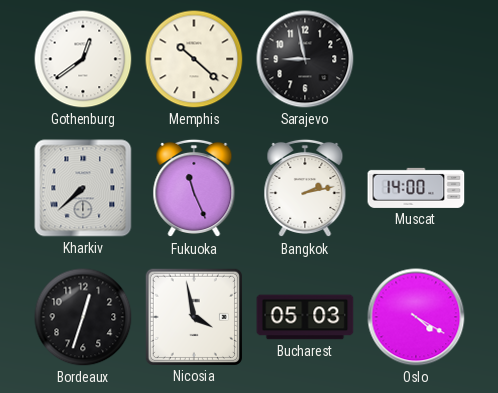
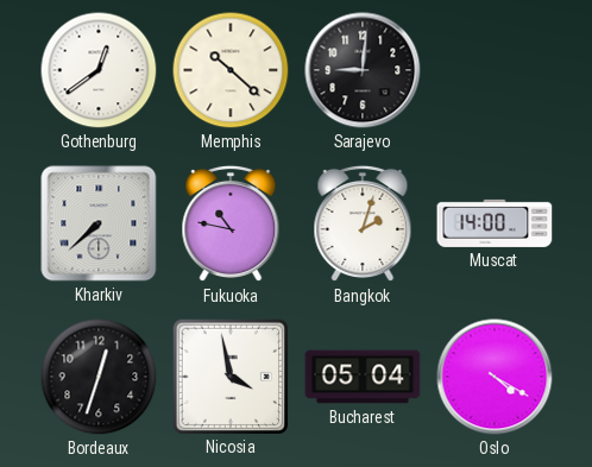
Sarajevo: 8:58 -> 9:01 (363, 70)
Fukuoka: 11:26 -> 10:47 (231, 223)
Bangkok: 2:13 -> 2:03 (363, 223)
Bucharest: 05:03 -> 05:04 (363, 377)
